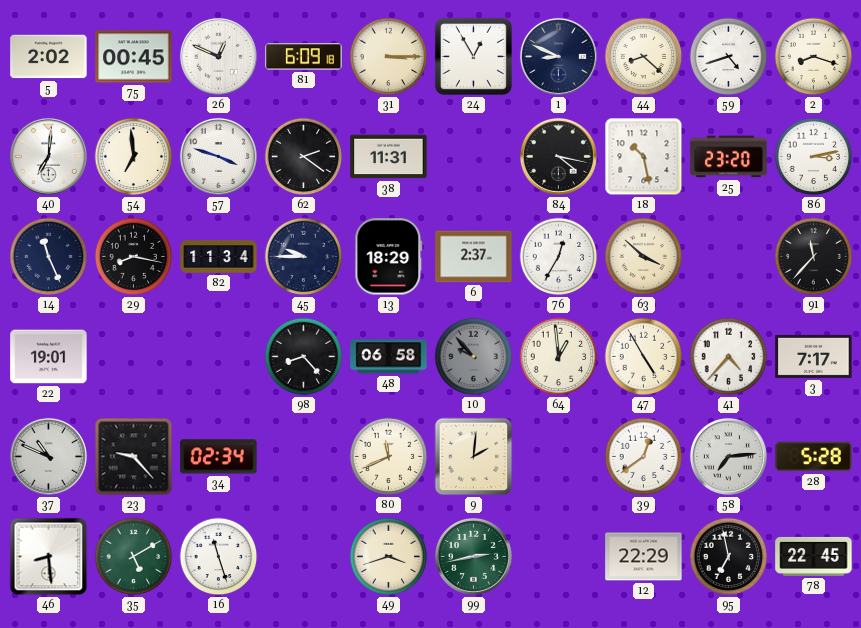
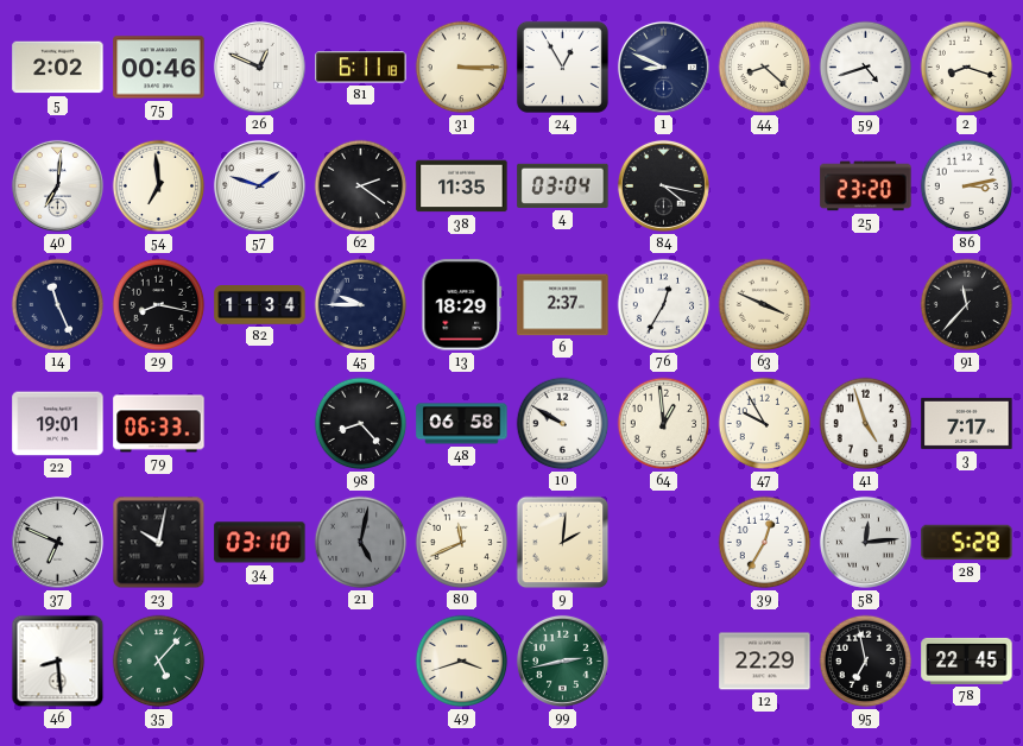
75: 00:45 -> 00:46 (159, 68)
81: 6:09 -> 6:11 (361, 68)
57: 3:48 -> 1:48 (259, 185)
38: 11:31 -> 11:35 (462, 186)
4: none -> 03:04 (563, 185)
18: 10:28 -> none (644, 157)
63: 3:52 -> 3:49 (765, 305)
79: none -> 06:33 (159, 424)
10: 9:53 -> 9:50 (563, 424)
10 dial: grey -> white (563, 424)
47: 4:55 -> 9:55 (765, 424)
41: 4:37 -> 4:57 (866, 424)
37: 10:49 -> 6:49 (57, 542)
23: 9:23 -> 10:02 (159, 543)
34: 02:34 -> 03:10 (260, 543)
21: none -> 5:02 (361, 543)
39: 12:39 -> 12:35 (765, 543)
58: 7:14 -> 12:14 (865, 542)
35: 5:10 -> 5:07 (159, 662)
16: 11:27 -> none (219, 557)
